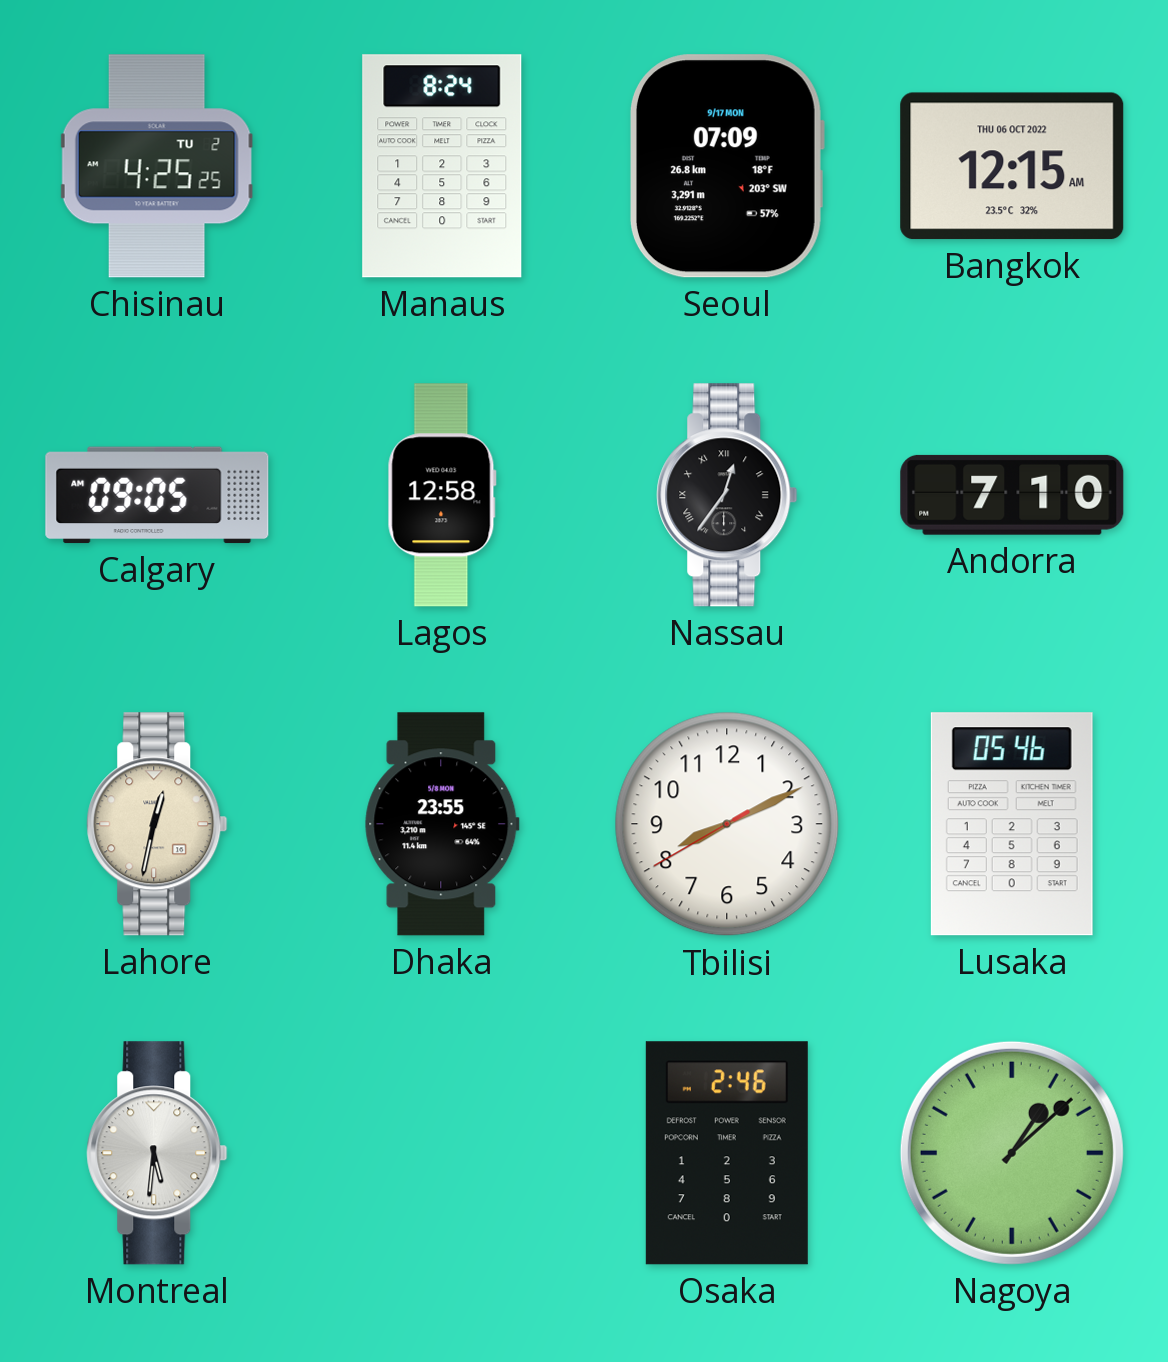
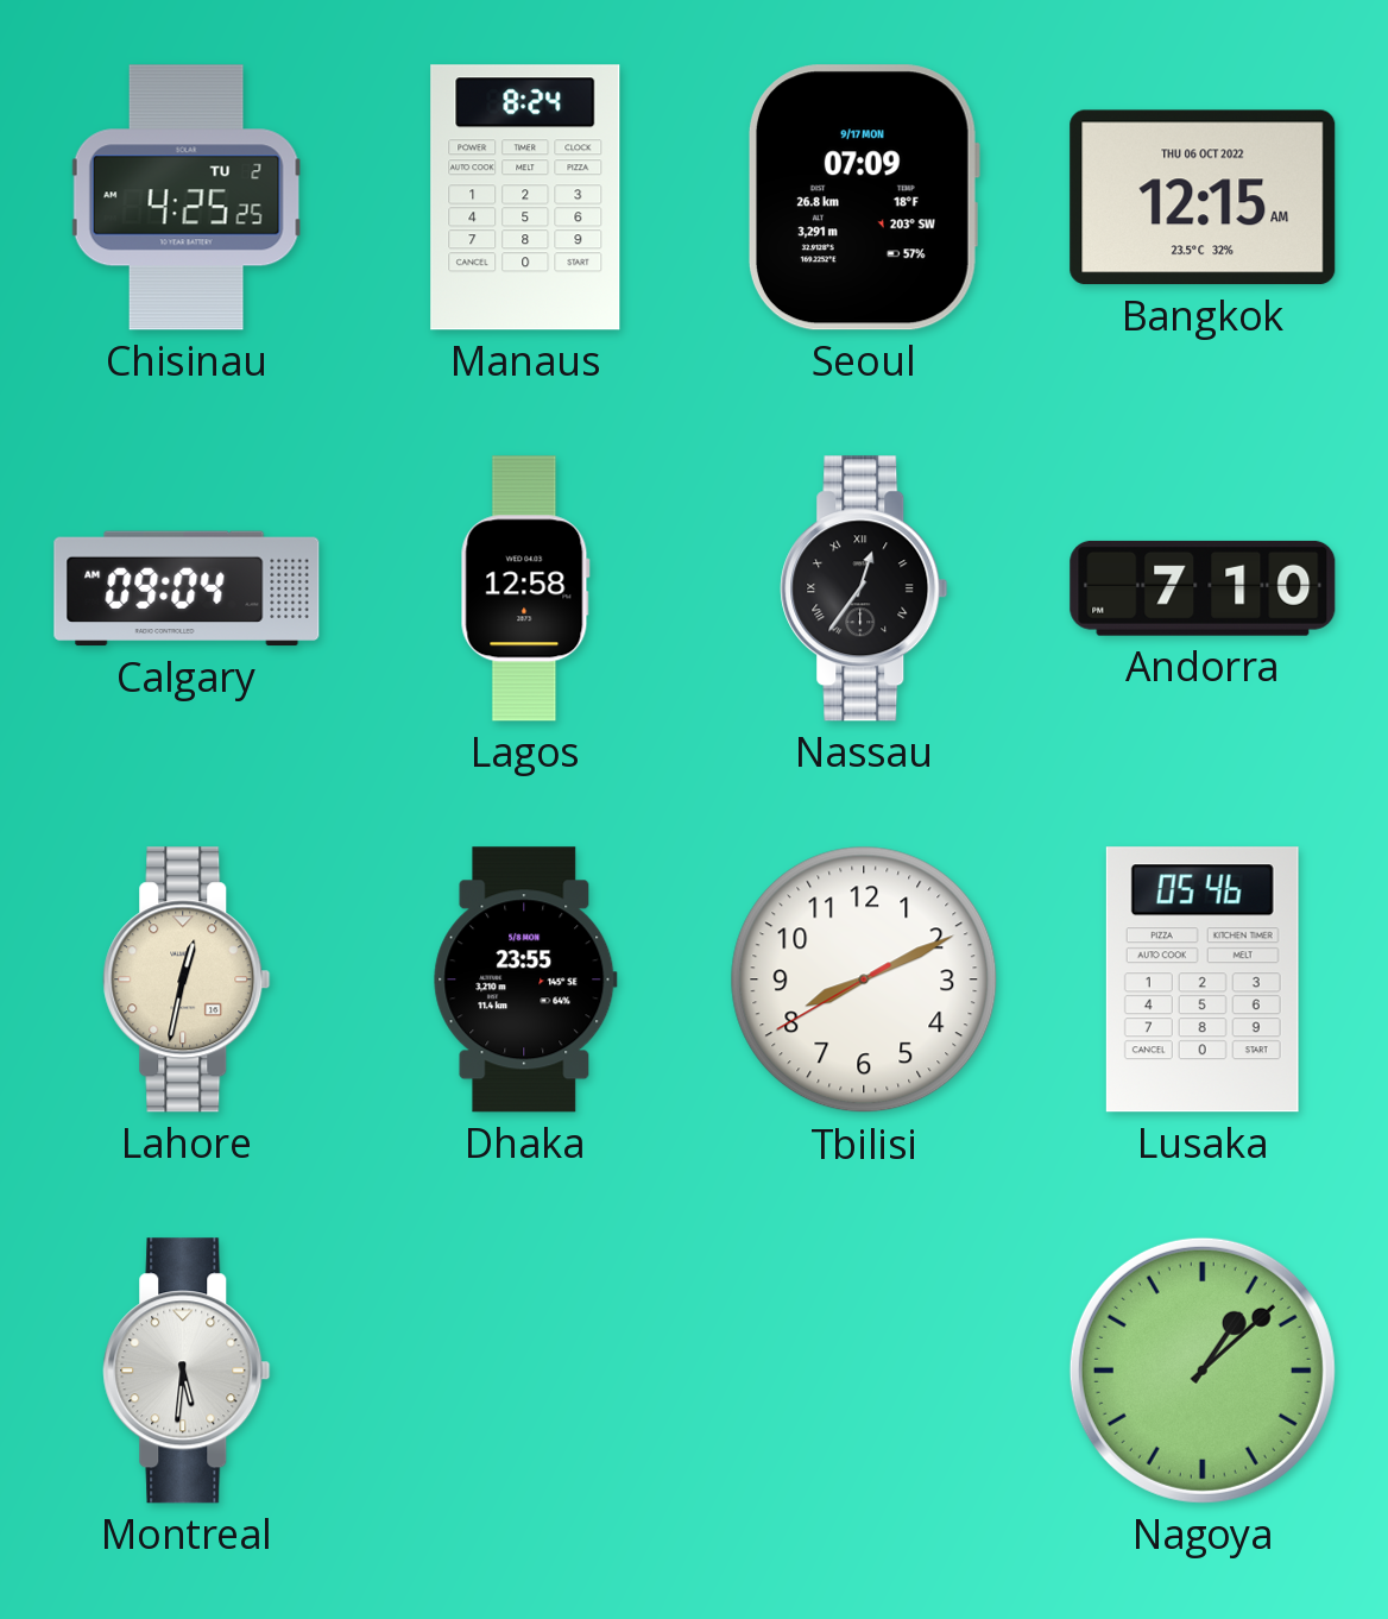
Calgary: 09:05 -> 09:04 (187, 588)
Osaka: 2:46 -> none (727, 1153)
